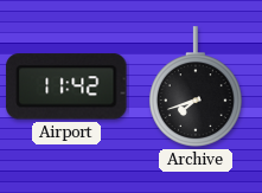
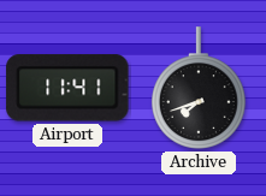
Airport: 11:42 -> 11:41 (67, 88)
